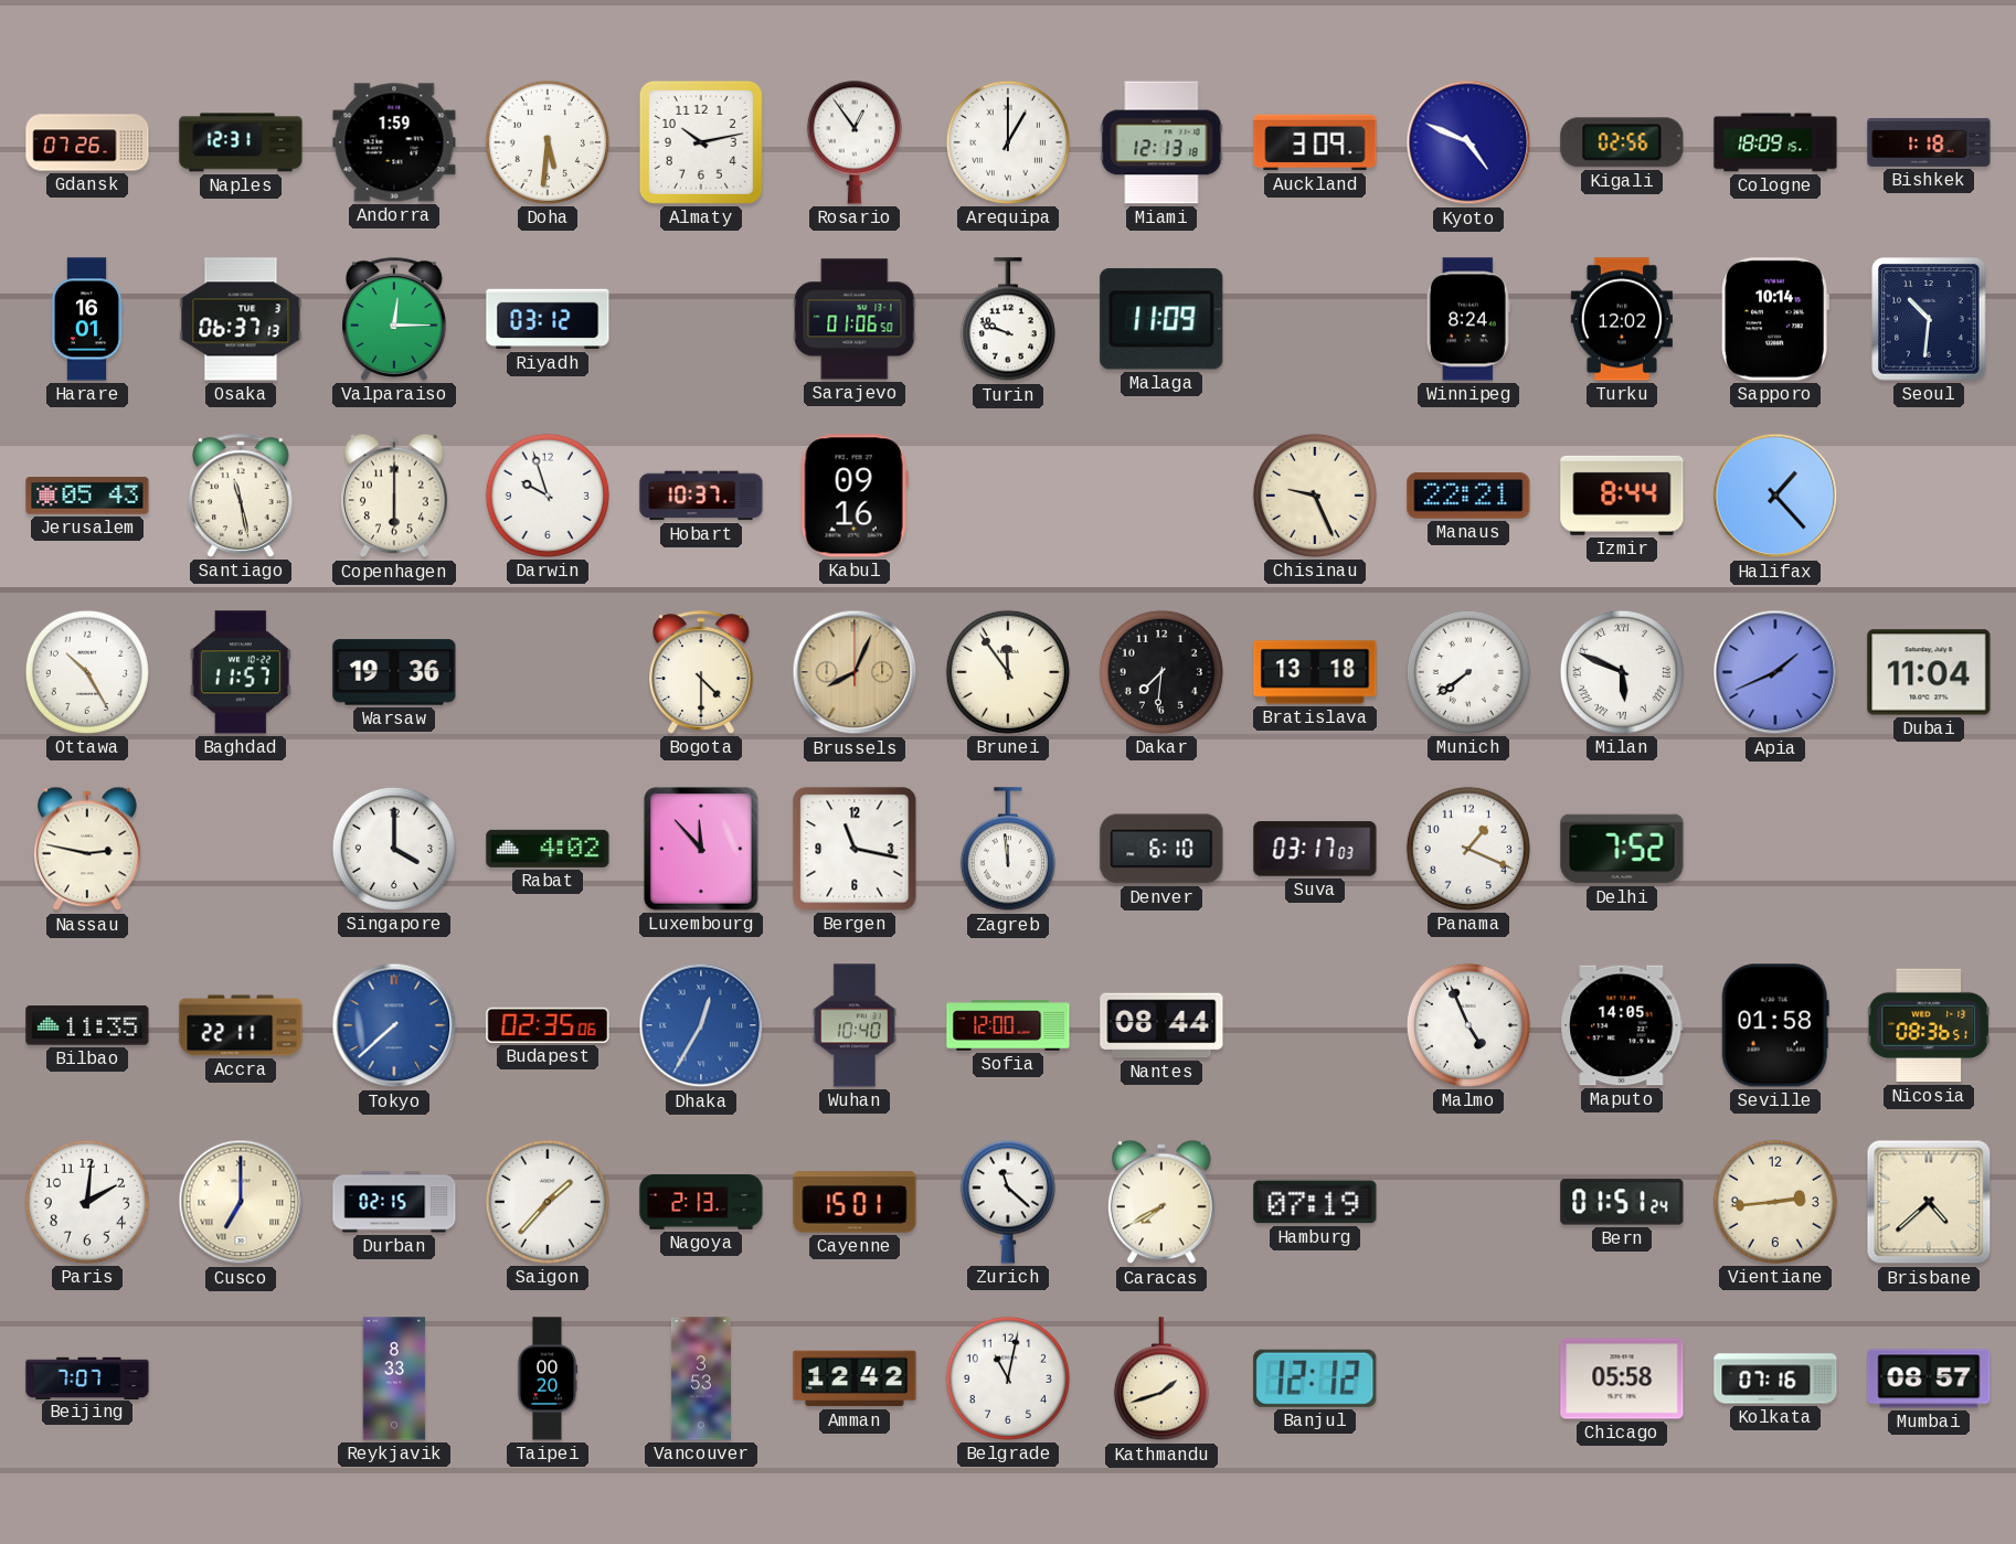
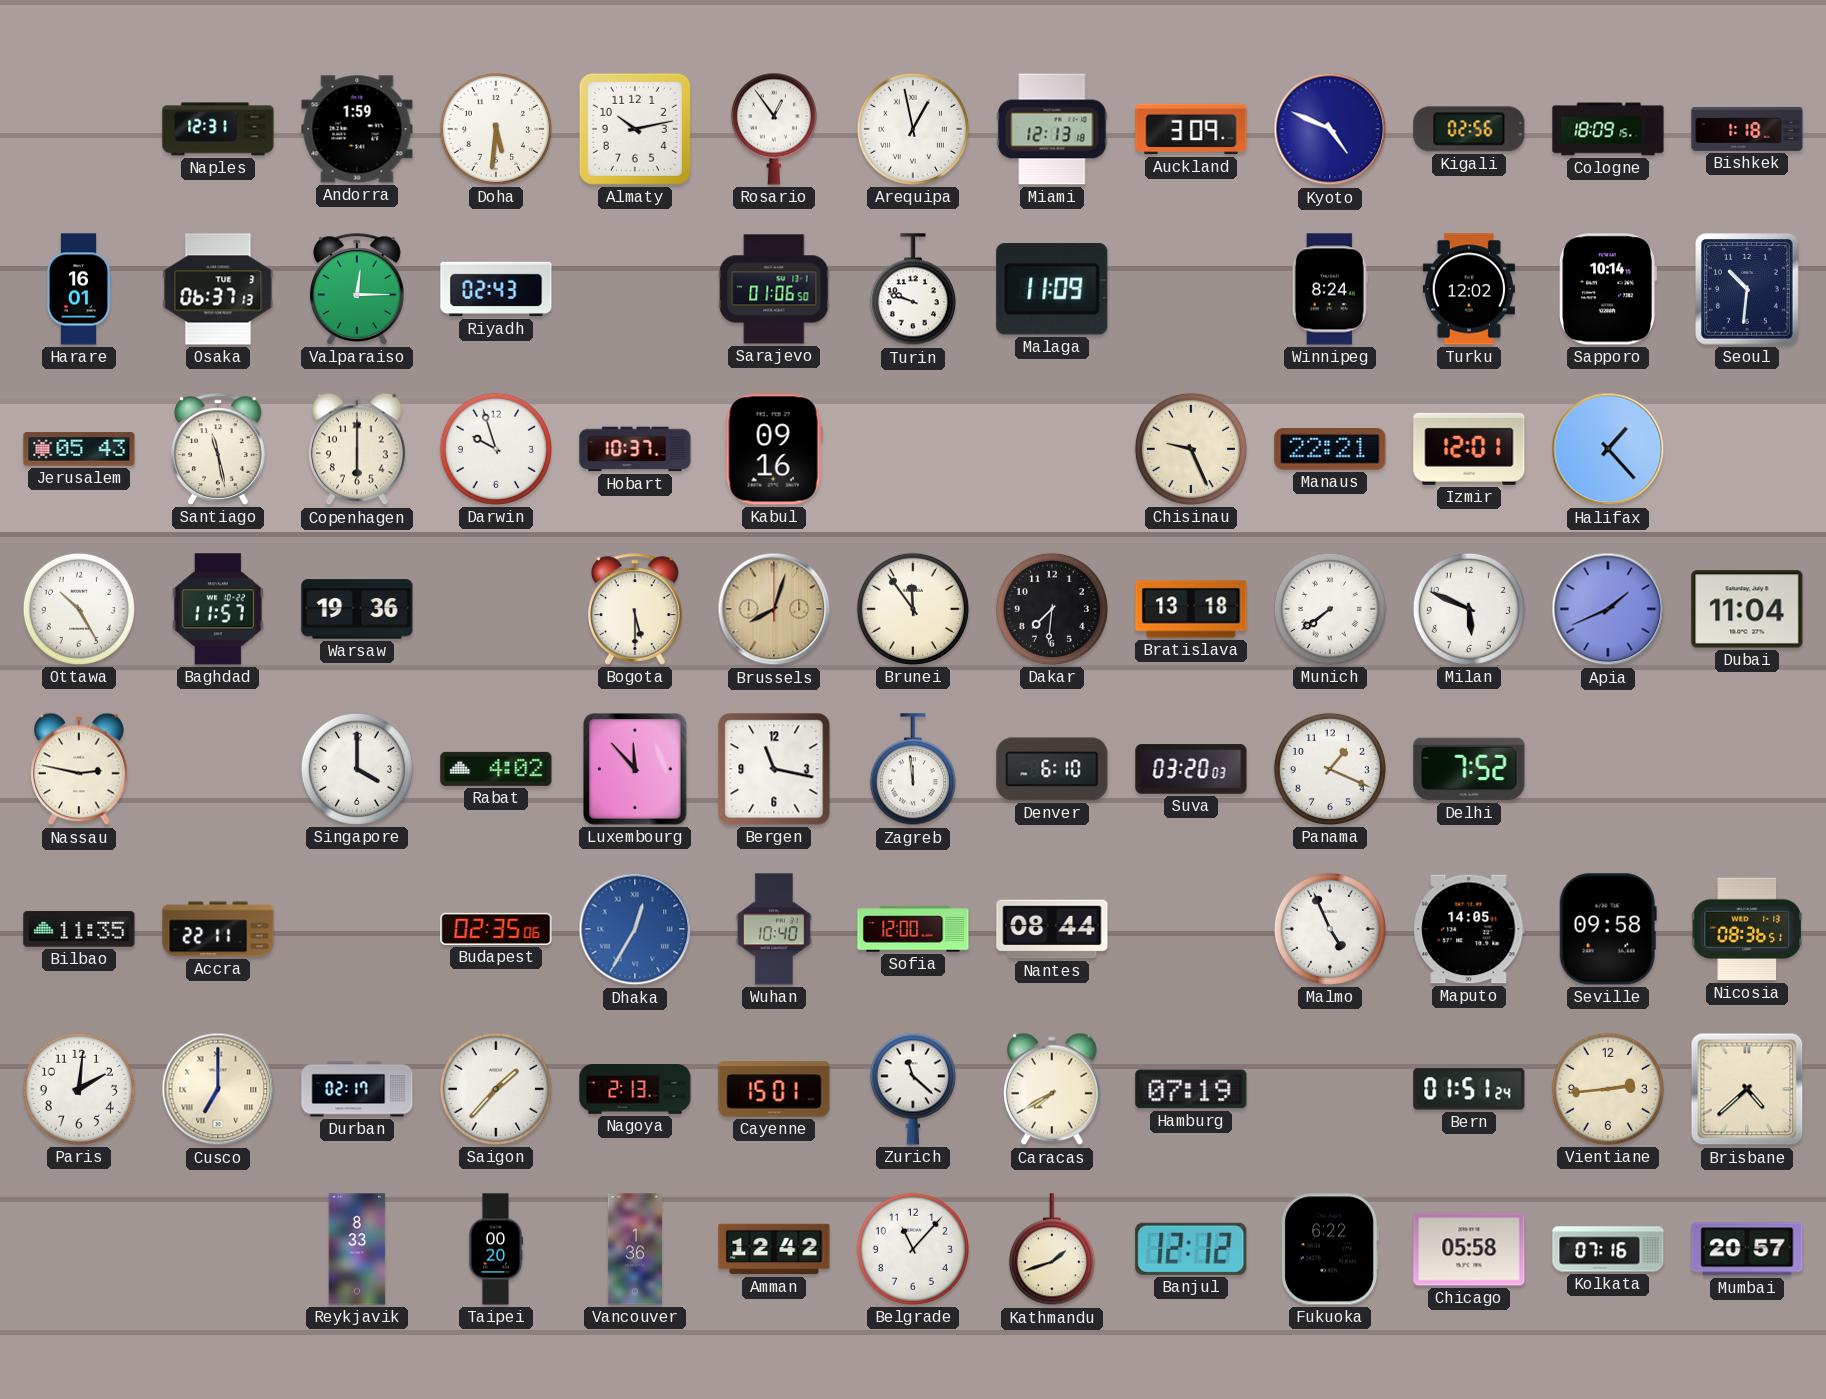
Gdansk: 07:26 -> none (87, 142)
Arequipa: 1:00 -> 12:58 (913, 129)
Riyadh: 03:12 -> 02:43 (496, 289)
Izmir: 8:44 -> 12:01 (1469, 449)
Bogota: 4:30 -> 5:30 (636, 609)
Brussels: 8:04 -> 8:03 (774, 609)
Milan numerals: Roman -> Arabic (1469, 609)
Suva: 03:17 -> 03:20 (1191, 769)
Tokyo: 7:38 -> none (394, 1025)
Seville: 01:58 -> 09:58 (1608, 929)
Durban: 02:15 -> 02:17 (357, 1089)
Beijing: 7:07 -> none (87, 1377)
Vancouver: 3:53 -> 1:36 (635, 1249)
Belgrade: 11:02 -> 11:07 (913, 1249)
Fukuoka: none -> 6:22 (1330, 1249)
Mumbai: 08:57 -> 20:57 (1747, 1249)
